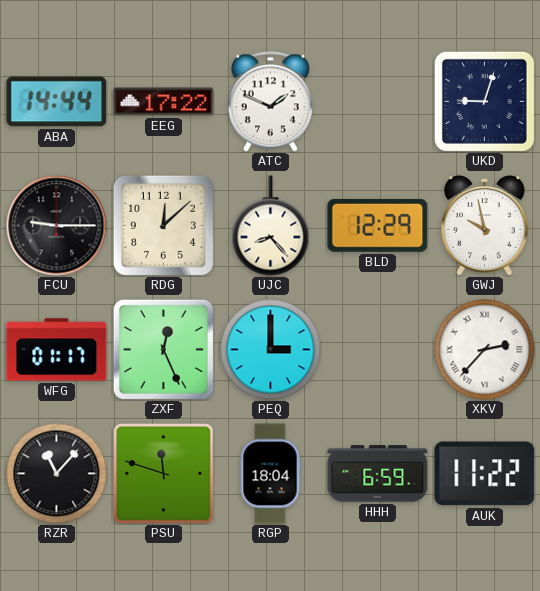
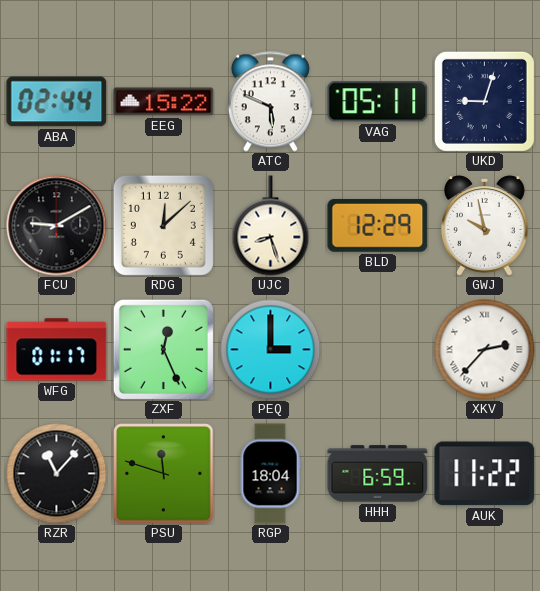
ABA: 14:44 -> 02:44 (57, 102)
EEG: 17:22 -> 15:22 (164, 102)
ATC: 1:49 -> 5:49 (270, 102)
VAG: none -> 05:11 (378, 102)
FCU: 9:15 -> 9:10 (57, 226)
UJC: 8:23 -> 8:27 (271, 226)
